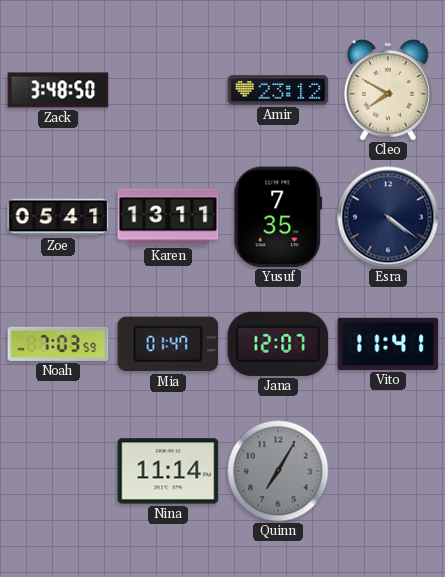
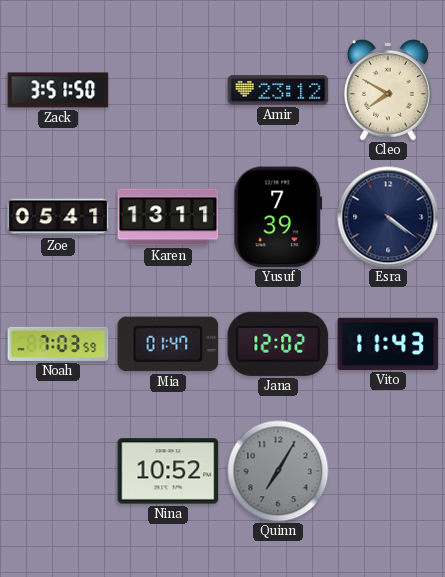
Zack: 3:48 -> 3:51 (58, 90)
Yusuf: 7:35 -> 7:39 (278, 217)
Jana: 12:07 -> 12:02 (278, 344)
Vito: 11:41 -> 11:43 (388, 344)
Nina: 11:14 -> 10:52 (168, 471)
